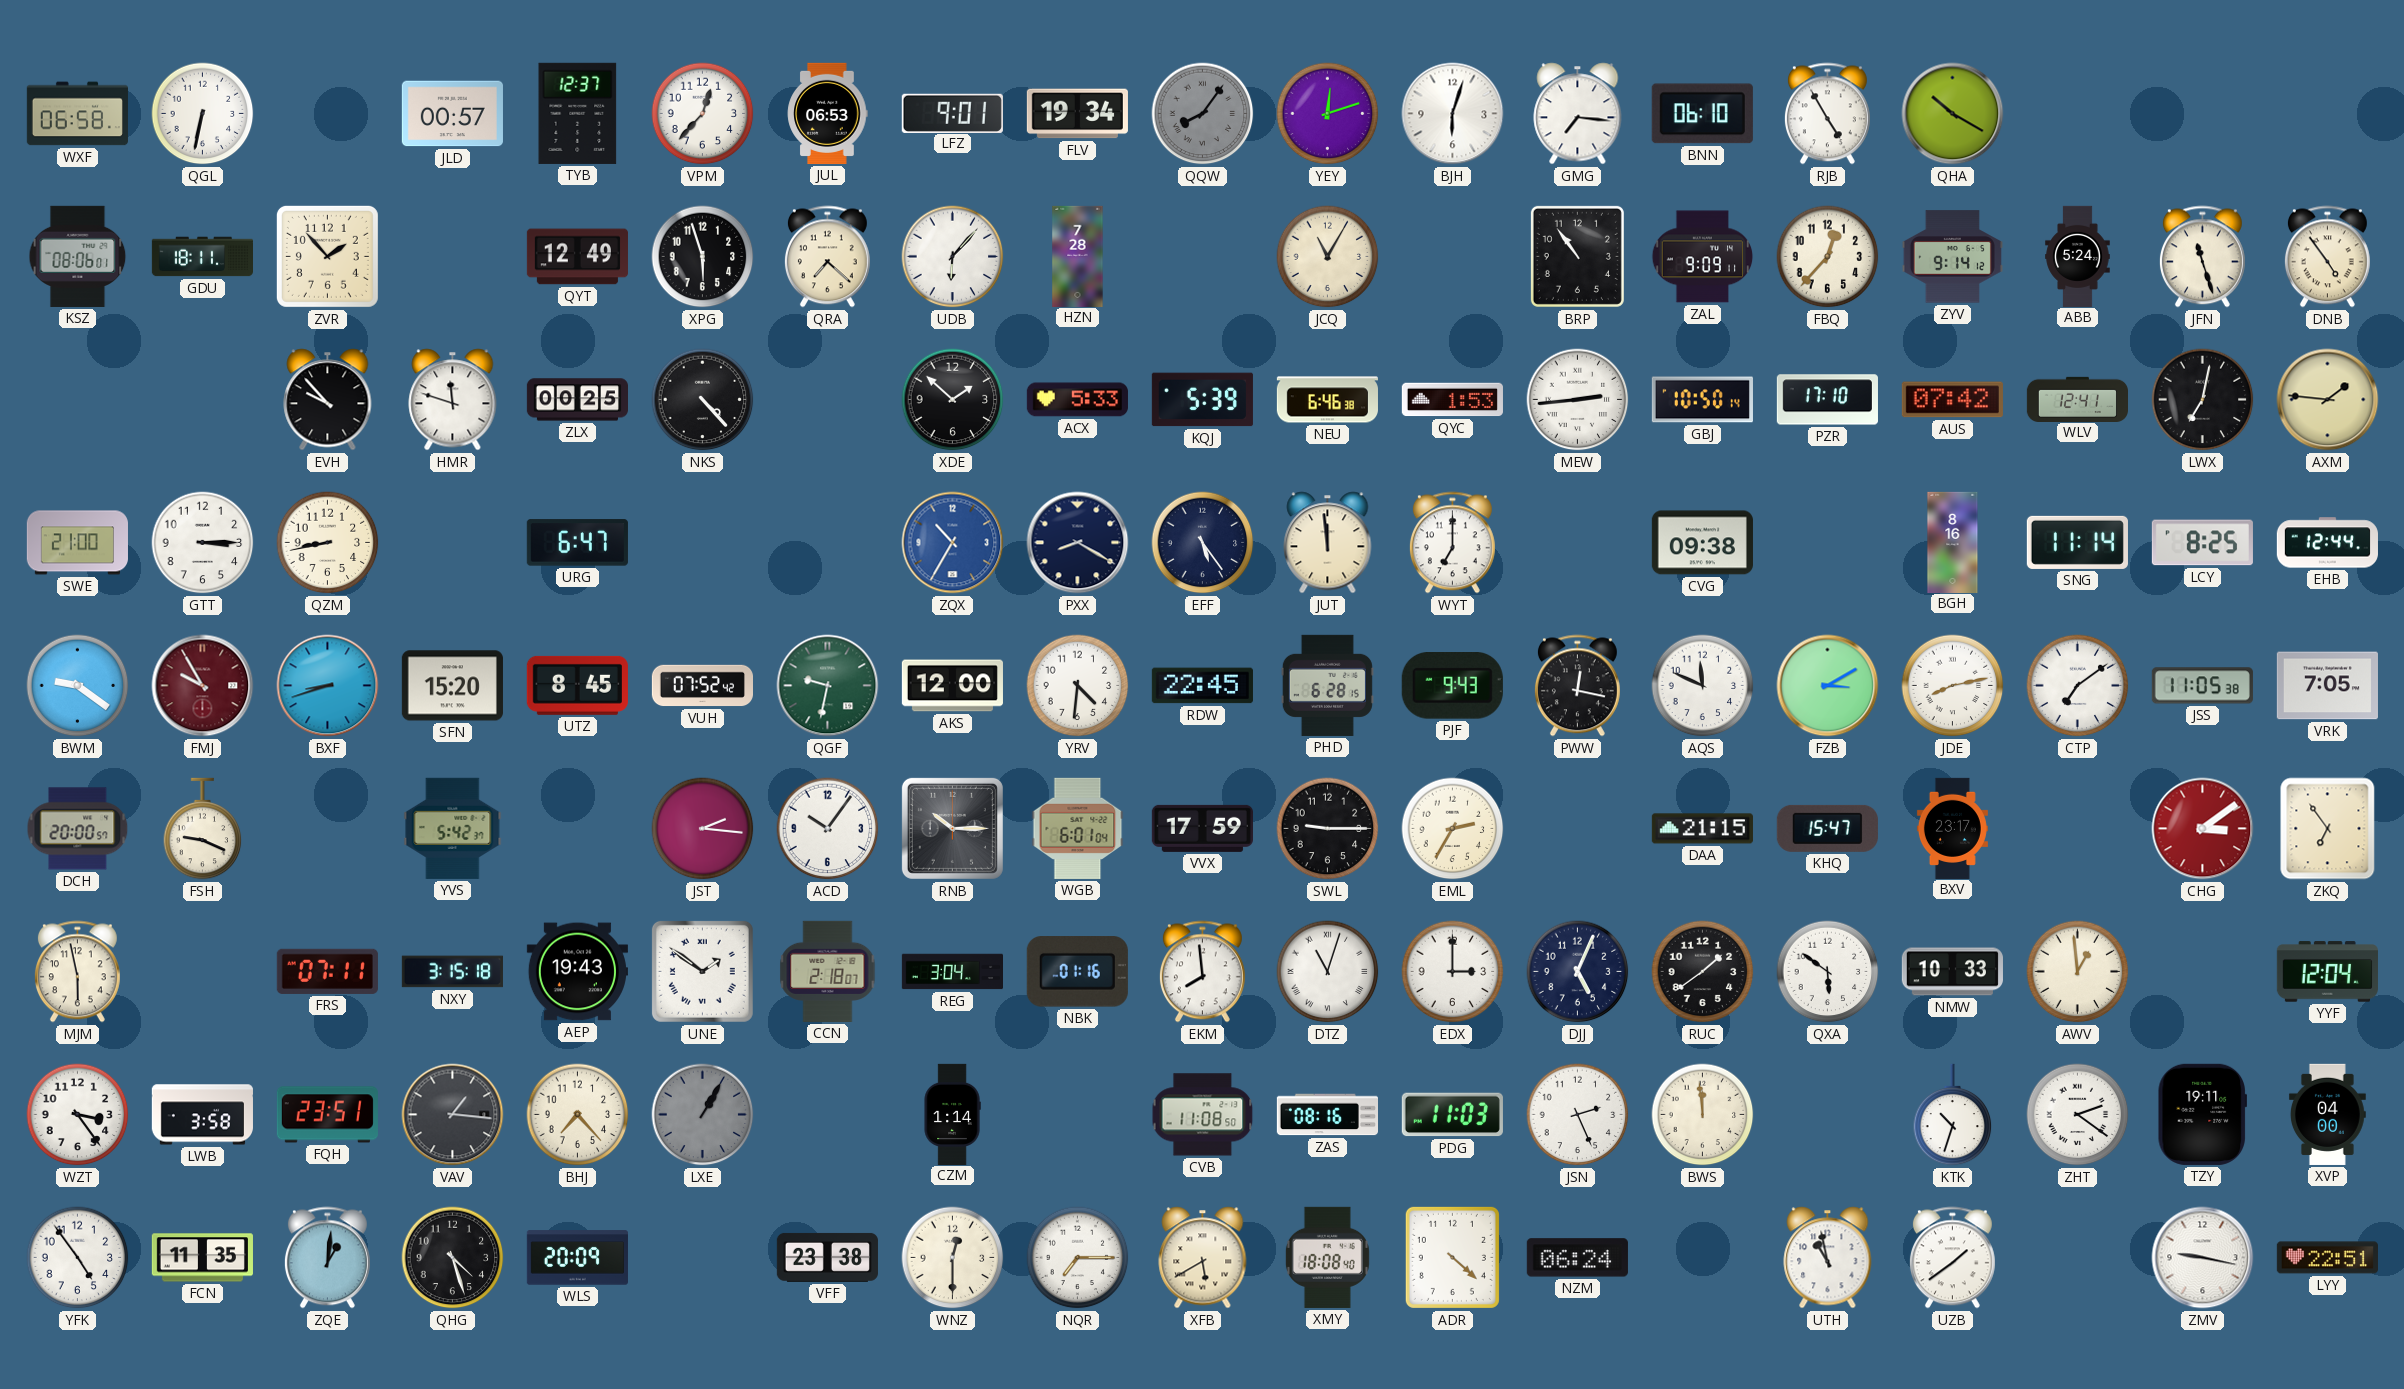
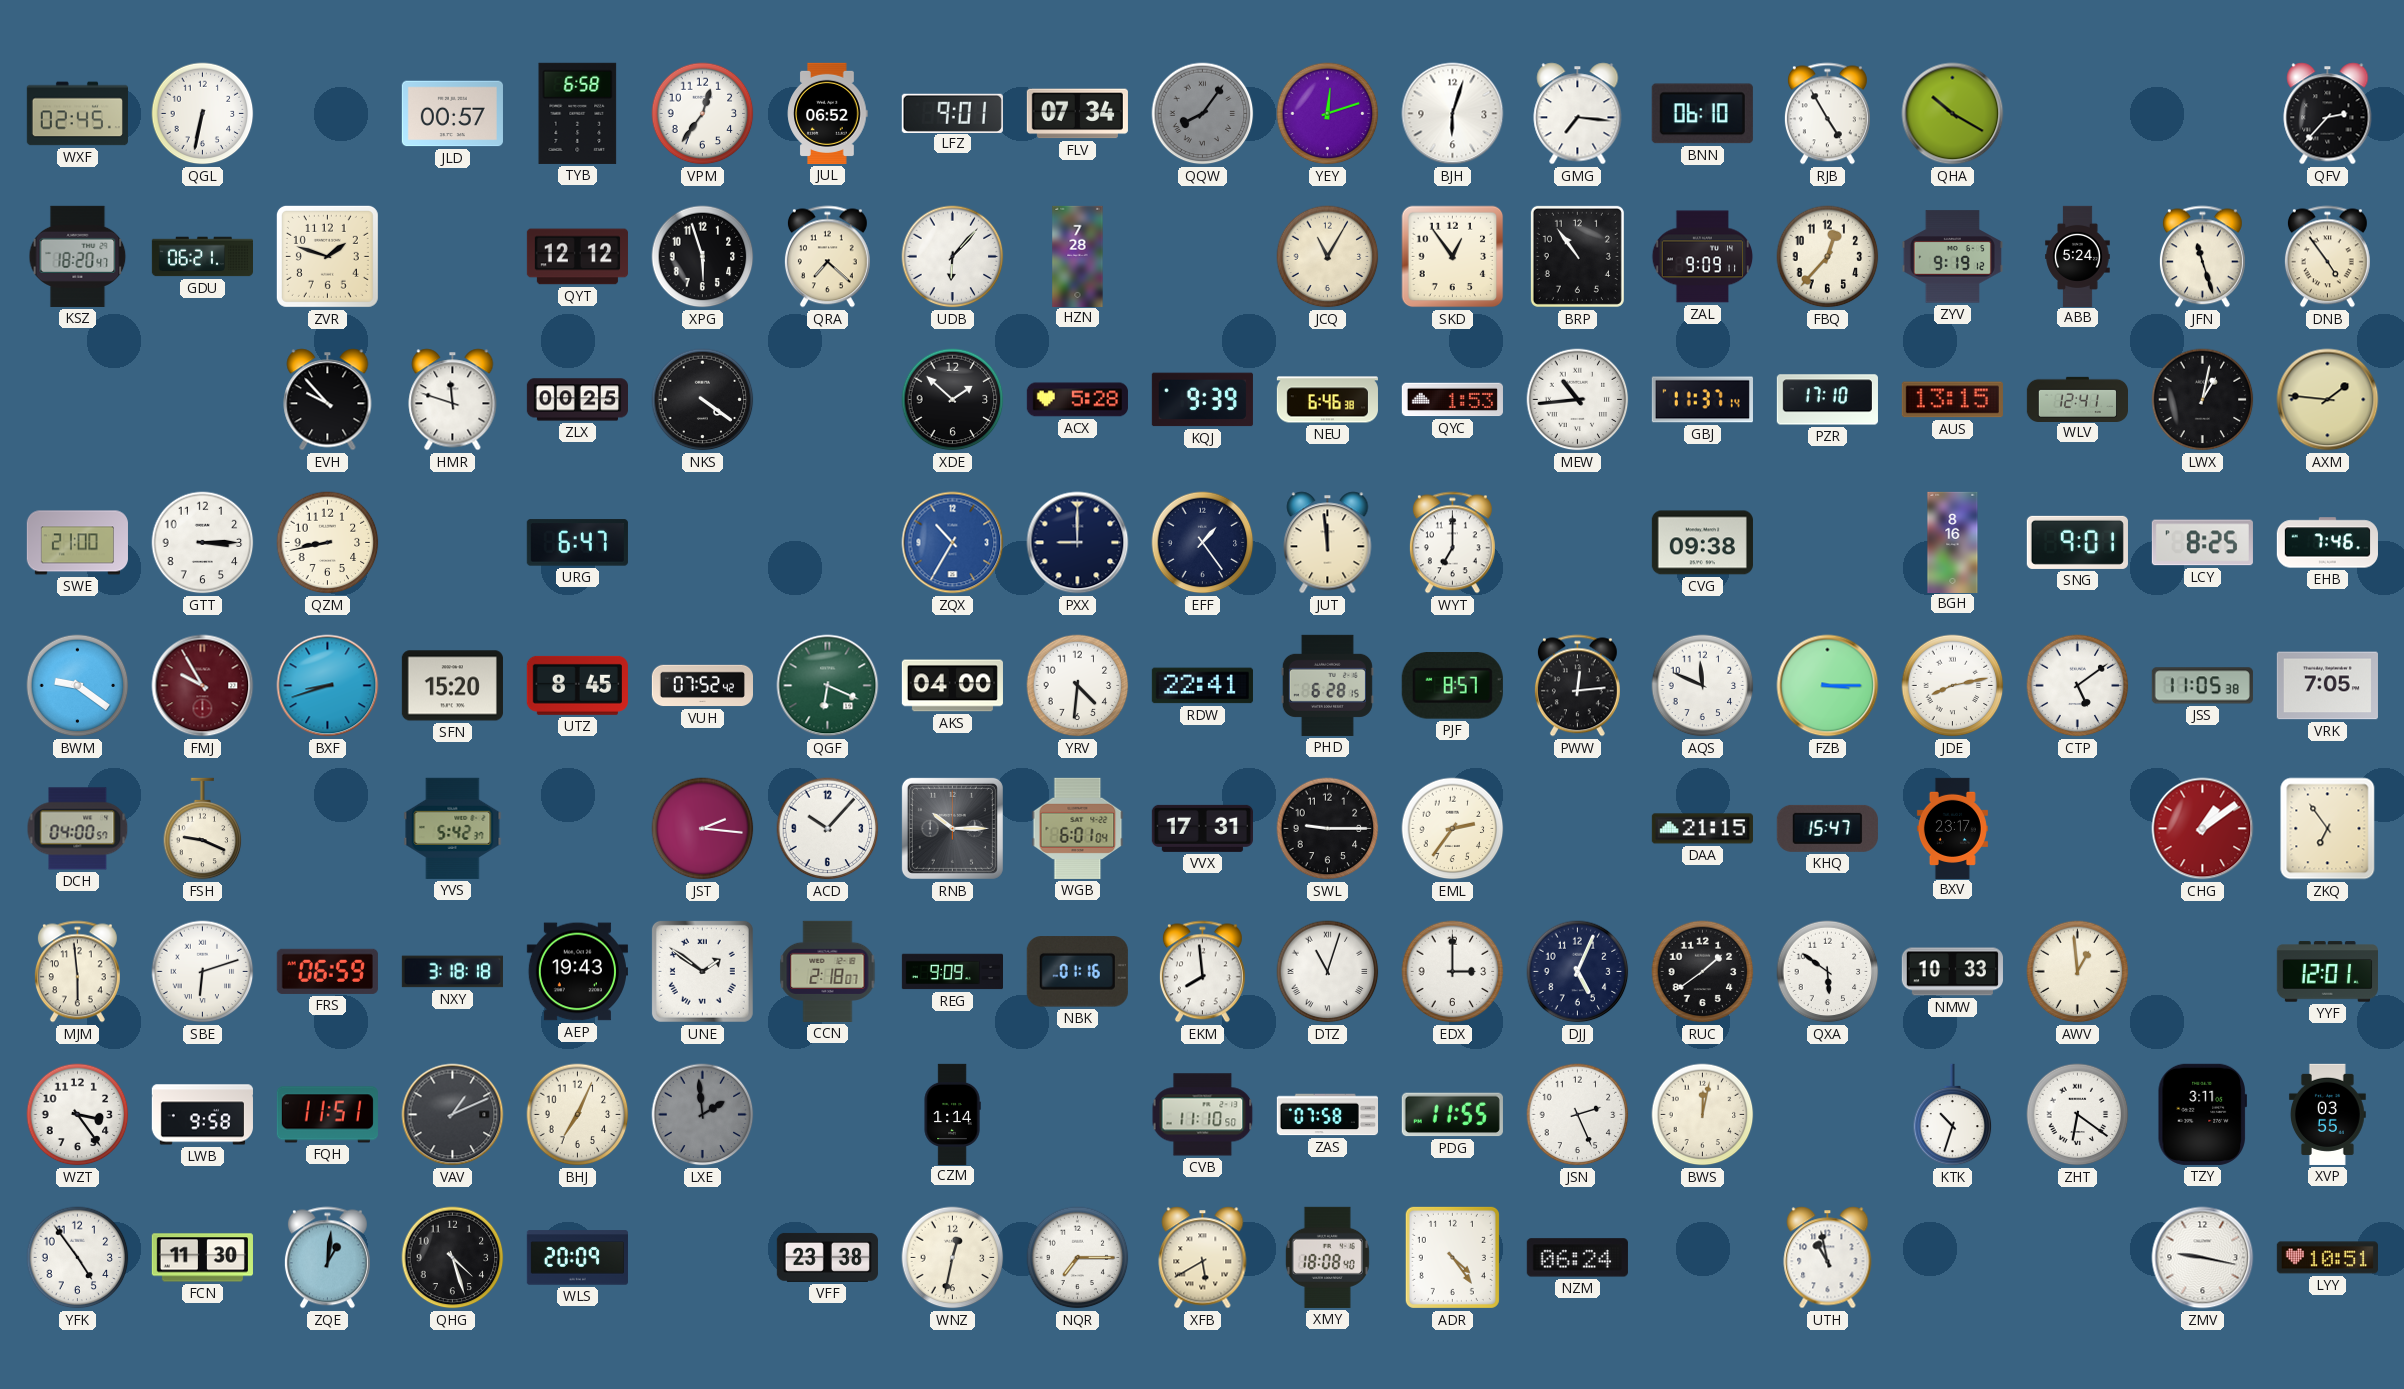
WXF: 06:58 -> 02:45 (77, 114)
TYB: 12:37 -> 6:58 (578, 113)
VPM: 12:37 -> 12:36 (703, 114)
JUL: 06:53 -> 06:52 (827, 113)
FLV: 19:34 -> 07:34 (1077, 114)
QFV: none -> 2:37 (2328, 114)
KSZ: 08:06 -> 18:20 (78, 256)
GDU: 18:11 -> 06:21 (202, 257)
ZVR: 1:53 -> 1:48 (327, 256)
QYT: 12:49 -> 12:12 (577, 257)
SKD: none -> 12:54 (1453, 257)
ZYV: 9:14 -> 9:19 (1952, 257)
NKS: 4:23 -> 4:21 (703, 400)
ACX: 5:33 -> 5:28 (1077, 400)
KQJ: 5:39 -> 9:39 (1202, 400)
MEW: 2:44 -> 10:44 (1578, 400)
GBJ: 10:50 -> 11:37 (1702, 400)
AUS: 07:42 -> 13:15 (1952, 400)
LWX: 7:02 -> 1:02 (2203, 400)
PXX: 8:20 -> 9:00 (1078, 543)
EFF: 5:24 -> 1:24 (1203, 543)
SNG: 11:14 -> 9:01 (2077, 542)
EHB: 12:44 -> 7:46 (2327, 543)
QGF: 9:32 -> 6:19 (828, 686)
AKS: 12:00 -> 04:00 (952, 686)
RDW: 22:45 -> 22:41 (1202, 686)
PJF: 9:43 -> 8:57 (1452, 686)
PWW: 12:17 -> 12:14 (1577, 686)
FZB: 3:10 -> 3:15 (1828, 686)
CTP: 7:09 -> 5:09 (2078, 686)
DCH: 20:00 -> 04:00 (78, 829)
ACD: 10:06 -> 10:07 (828, 829)
VVX: 17:59 -> 17:31 (1202, 828)
EML: 2:35 -> 2:36 (1453, 829)
CHG: 3:09 -> 1:09 (2203, 829)
MJM: 5:58 -> 5:59 (77, 972)
SBE: none -> 6:12 (203, 972)
FRS: 07:11 -> 06:59 (327, 971)
NXY: 3:15 -> 3:18 (452, 972)
REG: 3:04 -> 9:09 (952, 972)
YYF: 12:04 -> 12:01 (2327, 972)
LWB: 3:58 -> 9:58 (202, 1115)
FQH: 23:51 -> 11:51 (327, 1115)
VAV: 1:16 -> 1:11 (453, 1115)
BHJ: 7:23 -> 7:04 (578, 1115)
LXE: 1:05 -> 1:59 (703, 1115)
CVB: 11:08 -> 11:10 (1203, 1115)
ZAS: 08:16 -> 07:58 (1327, 1115)
PDG: 11:03 -> 11:55 (1452, 1115)
BWS: 11:59 -> 12:02 (1703, 1115)
ZHT: 2:21 -> 6:21 (2078, 1115)
TZY: 19:11 -> 3:11 (2202, 1114)
XVP: 04:00 -> 03:55 (2327, 1114)
FCN: 11:35 -> 11:30 (202, 1258)
WNZ: 12:30 -> 12:32 (953, 1258)
ADR: 4:22 -> 4:24 (1452, 1257)
UZB: 1:39 -> none (1952, 1258)
LYY: 22:51 -> 10:51 (2327, 1258)
